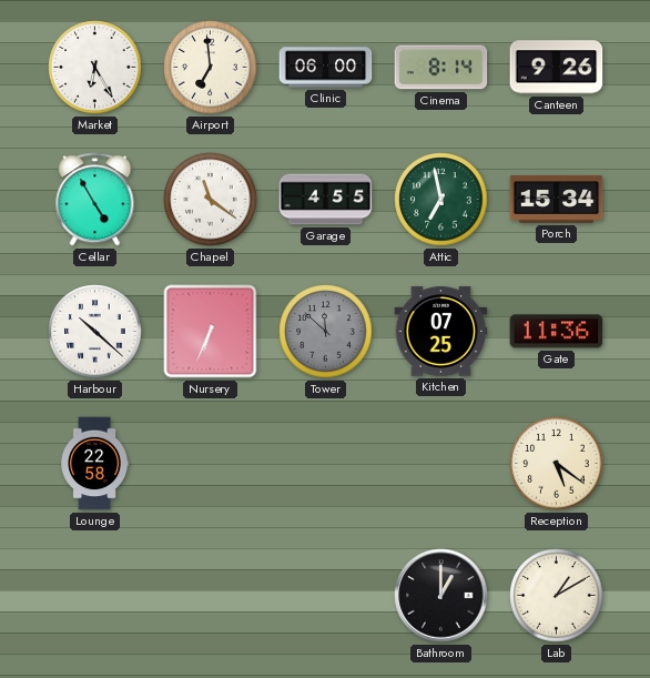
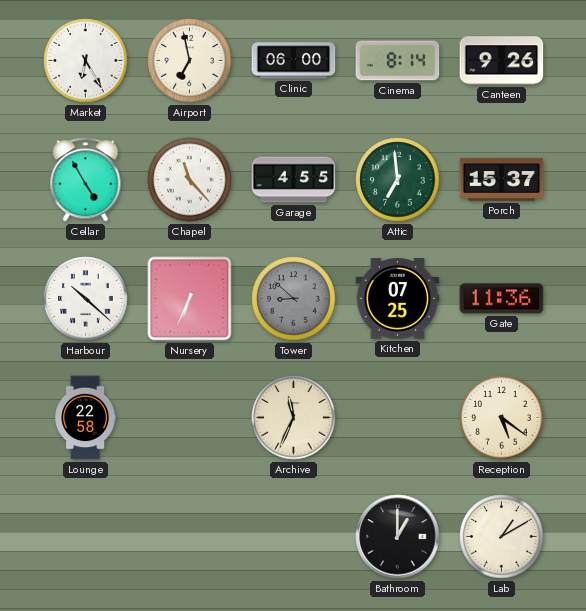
Airport: 6:59 -> 6:58 (190, 61)
Chapel: 11:21 -> 11:23 (190, 180)
Attic: 6:58 -> 6:59 (398, 180)
Porch: 15:34 -> 15:37 (502, 180)
Tower: 11:52 -> 8:52 (294, 299)
Archive: none -> 11:34 (294, 418)
